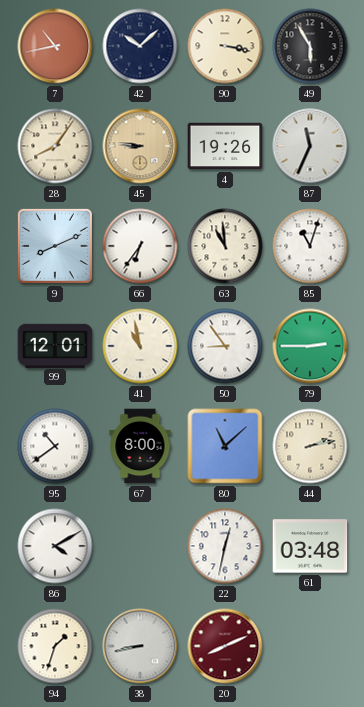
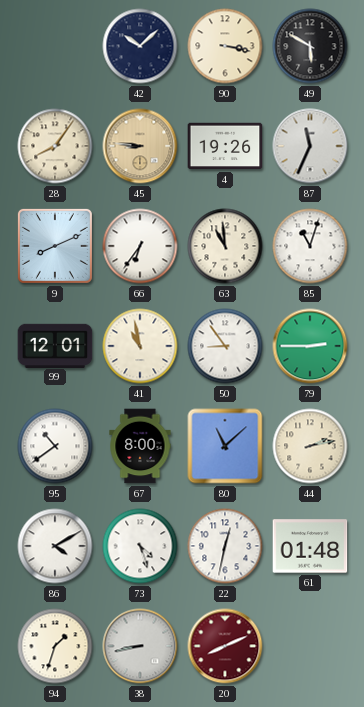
7: 10:43 -> none (55, 46)
49: 5:55 -> 5:50 (310, 46)
73: none -> 4:27 (140, 546)
61: 03:48 -> 01:48 (310, 546)
